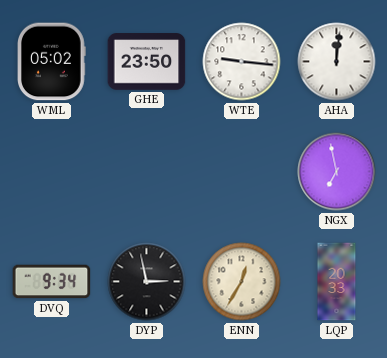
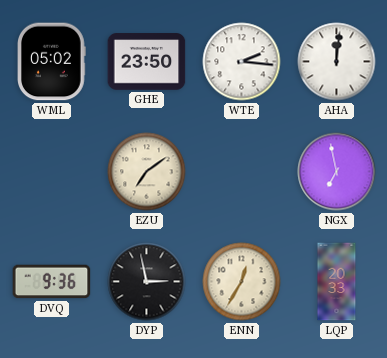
WTE: 9:16 -> 2:16 (242, 62)
EZU: none -> 7:09 (147, 172)
DVQ: 9:34 -> 9:36 (52, 282)
